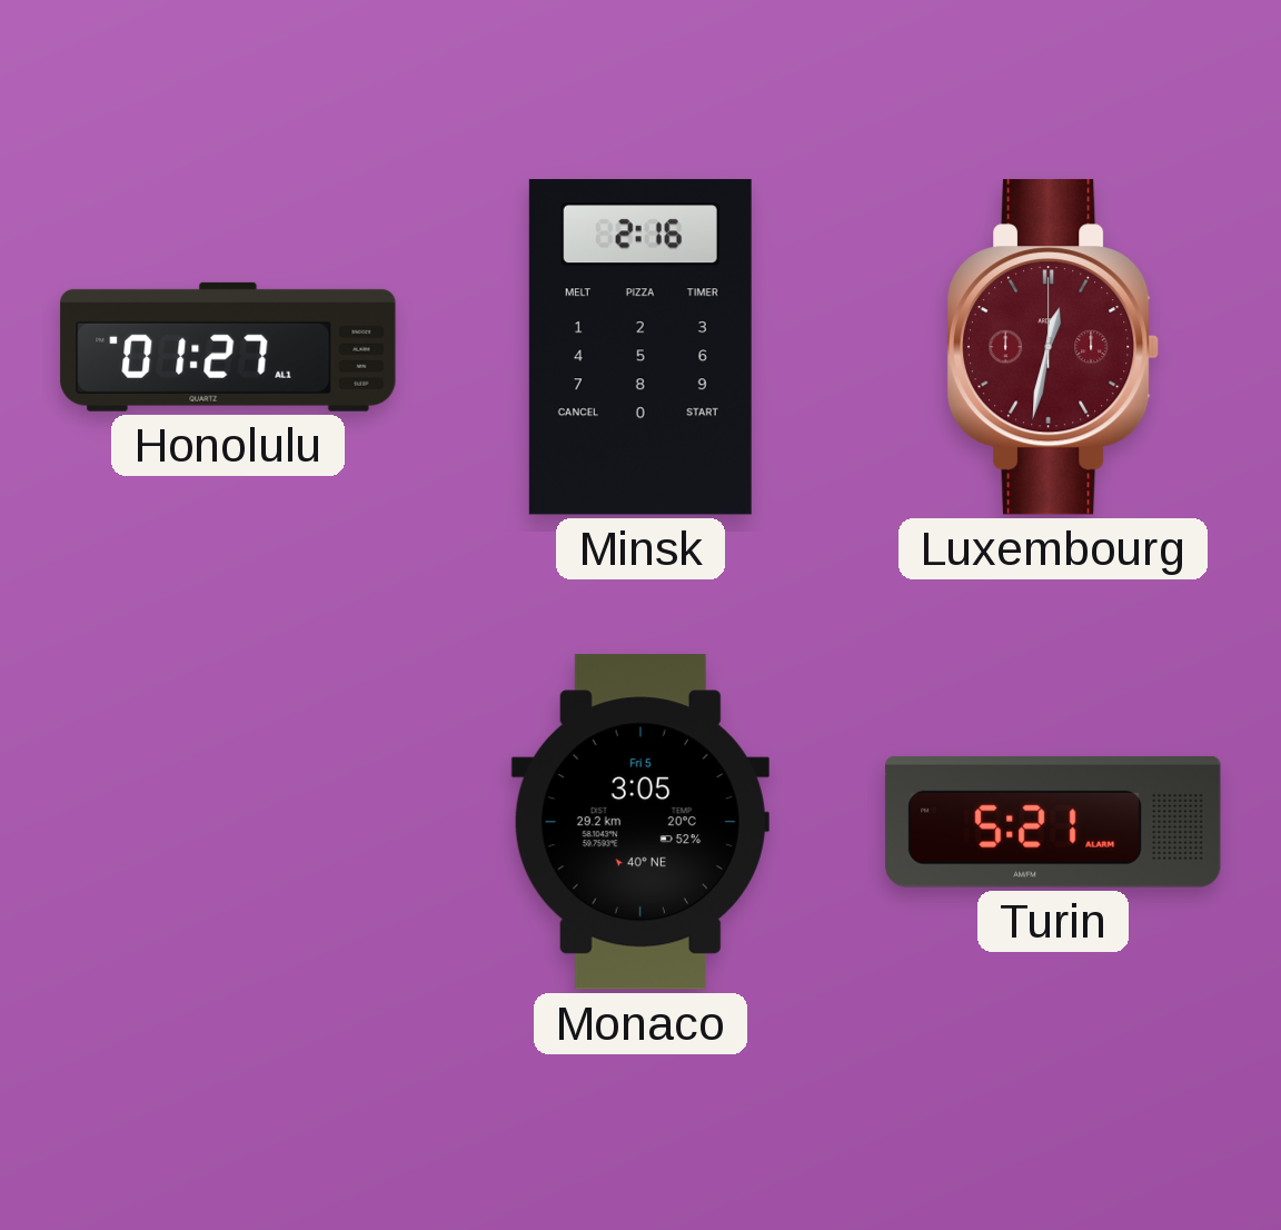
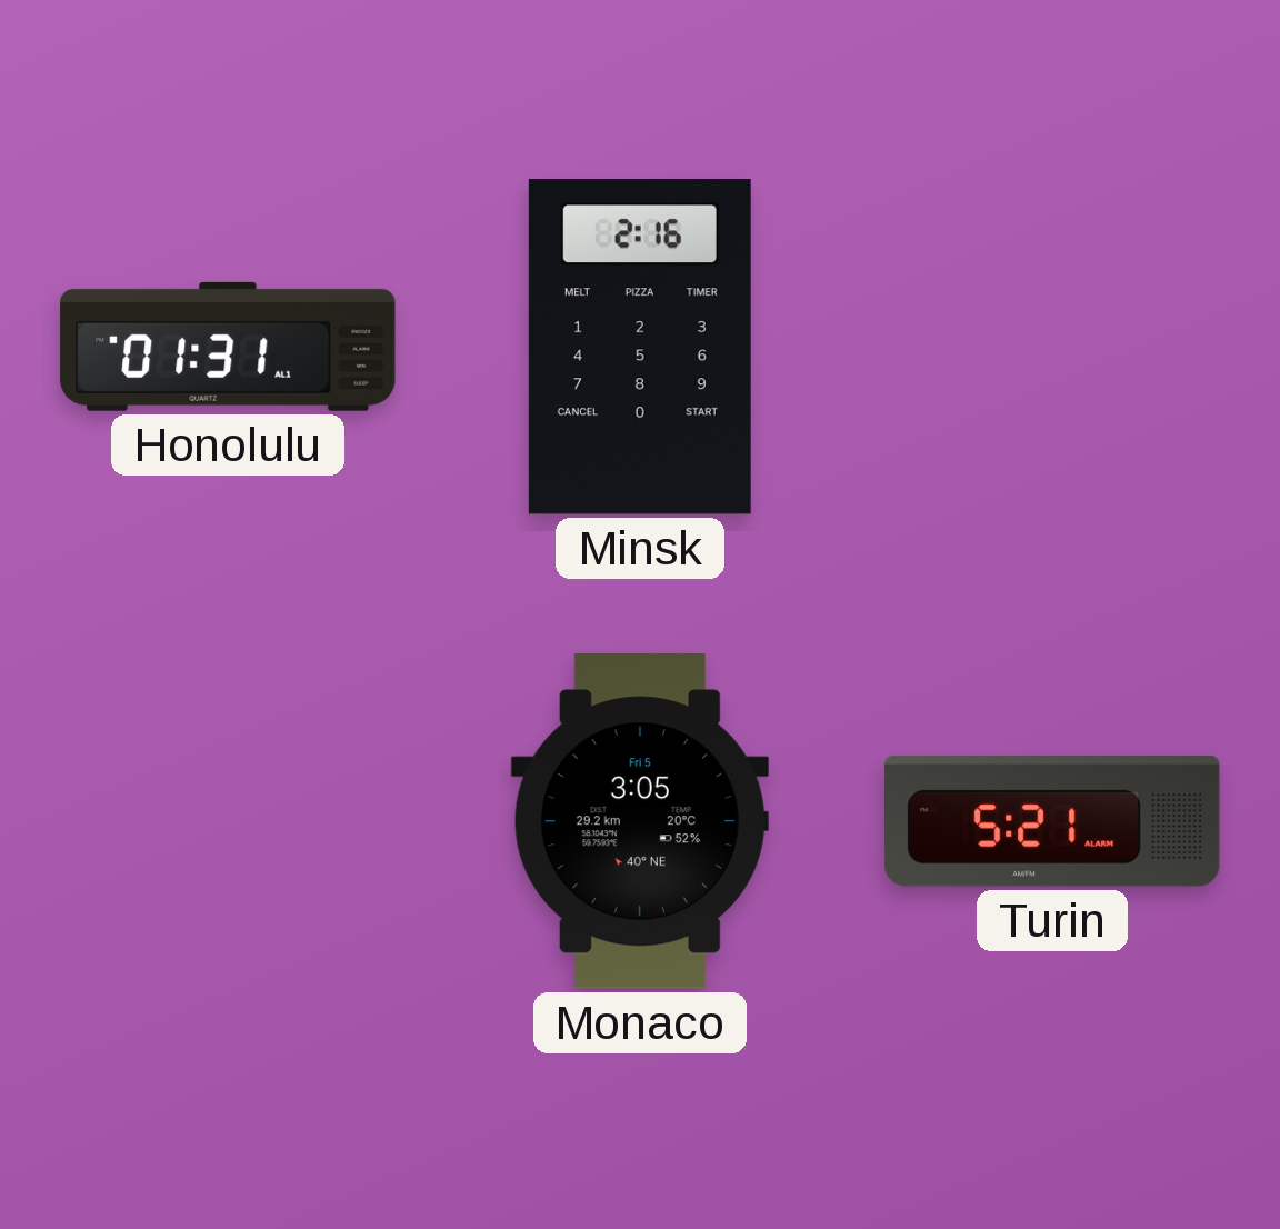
Honolulu: 01:27 -> 01:31 (228, 347)
Luxembourg: 12:32 -> none (1053, 347)
